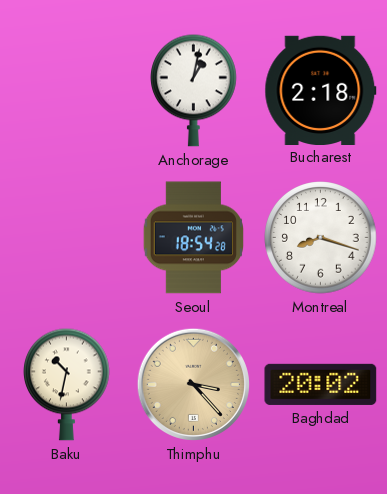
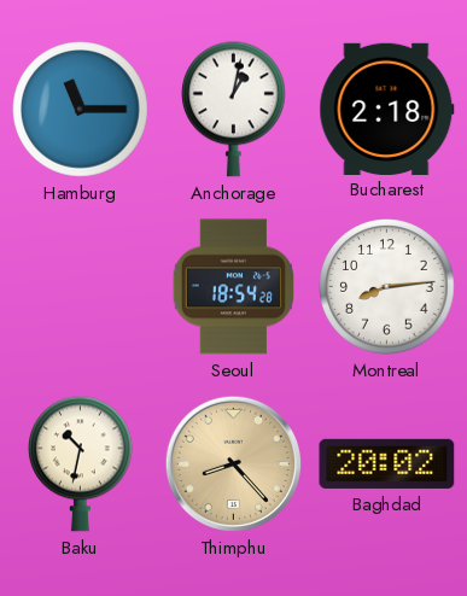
Hamburg: none -> 11:15 (81, 110)
Montreal: 8:18 -> 8:14 (387, 287)
Thimphu: 3:23 -> 8:23 (233, 463)
